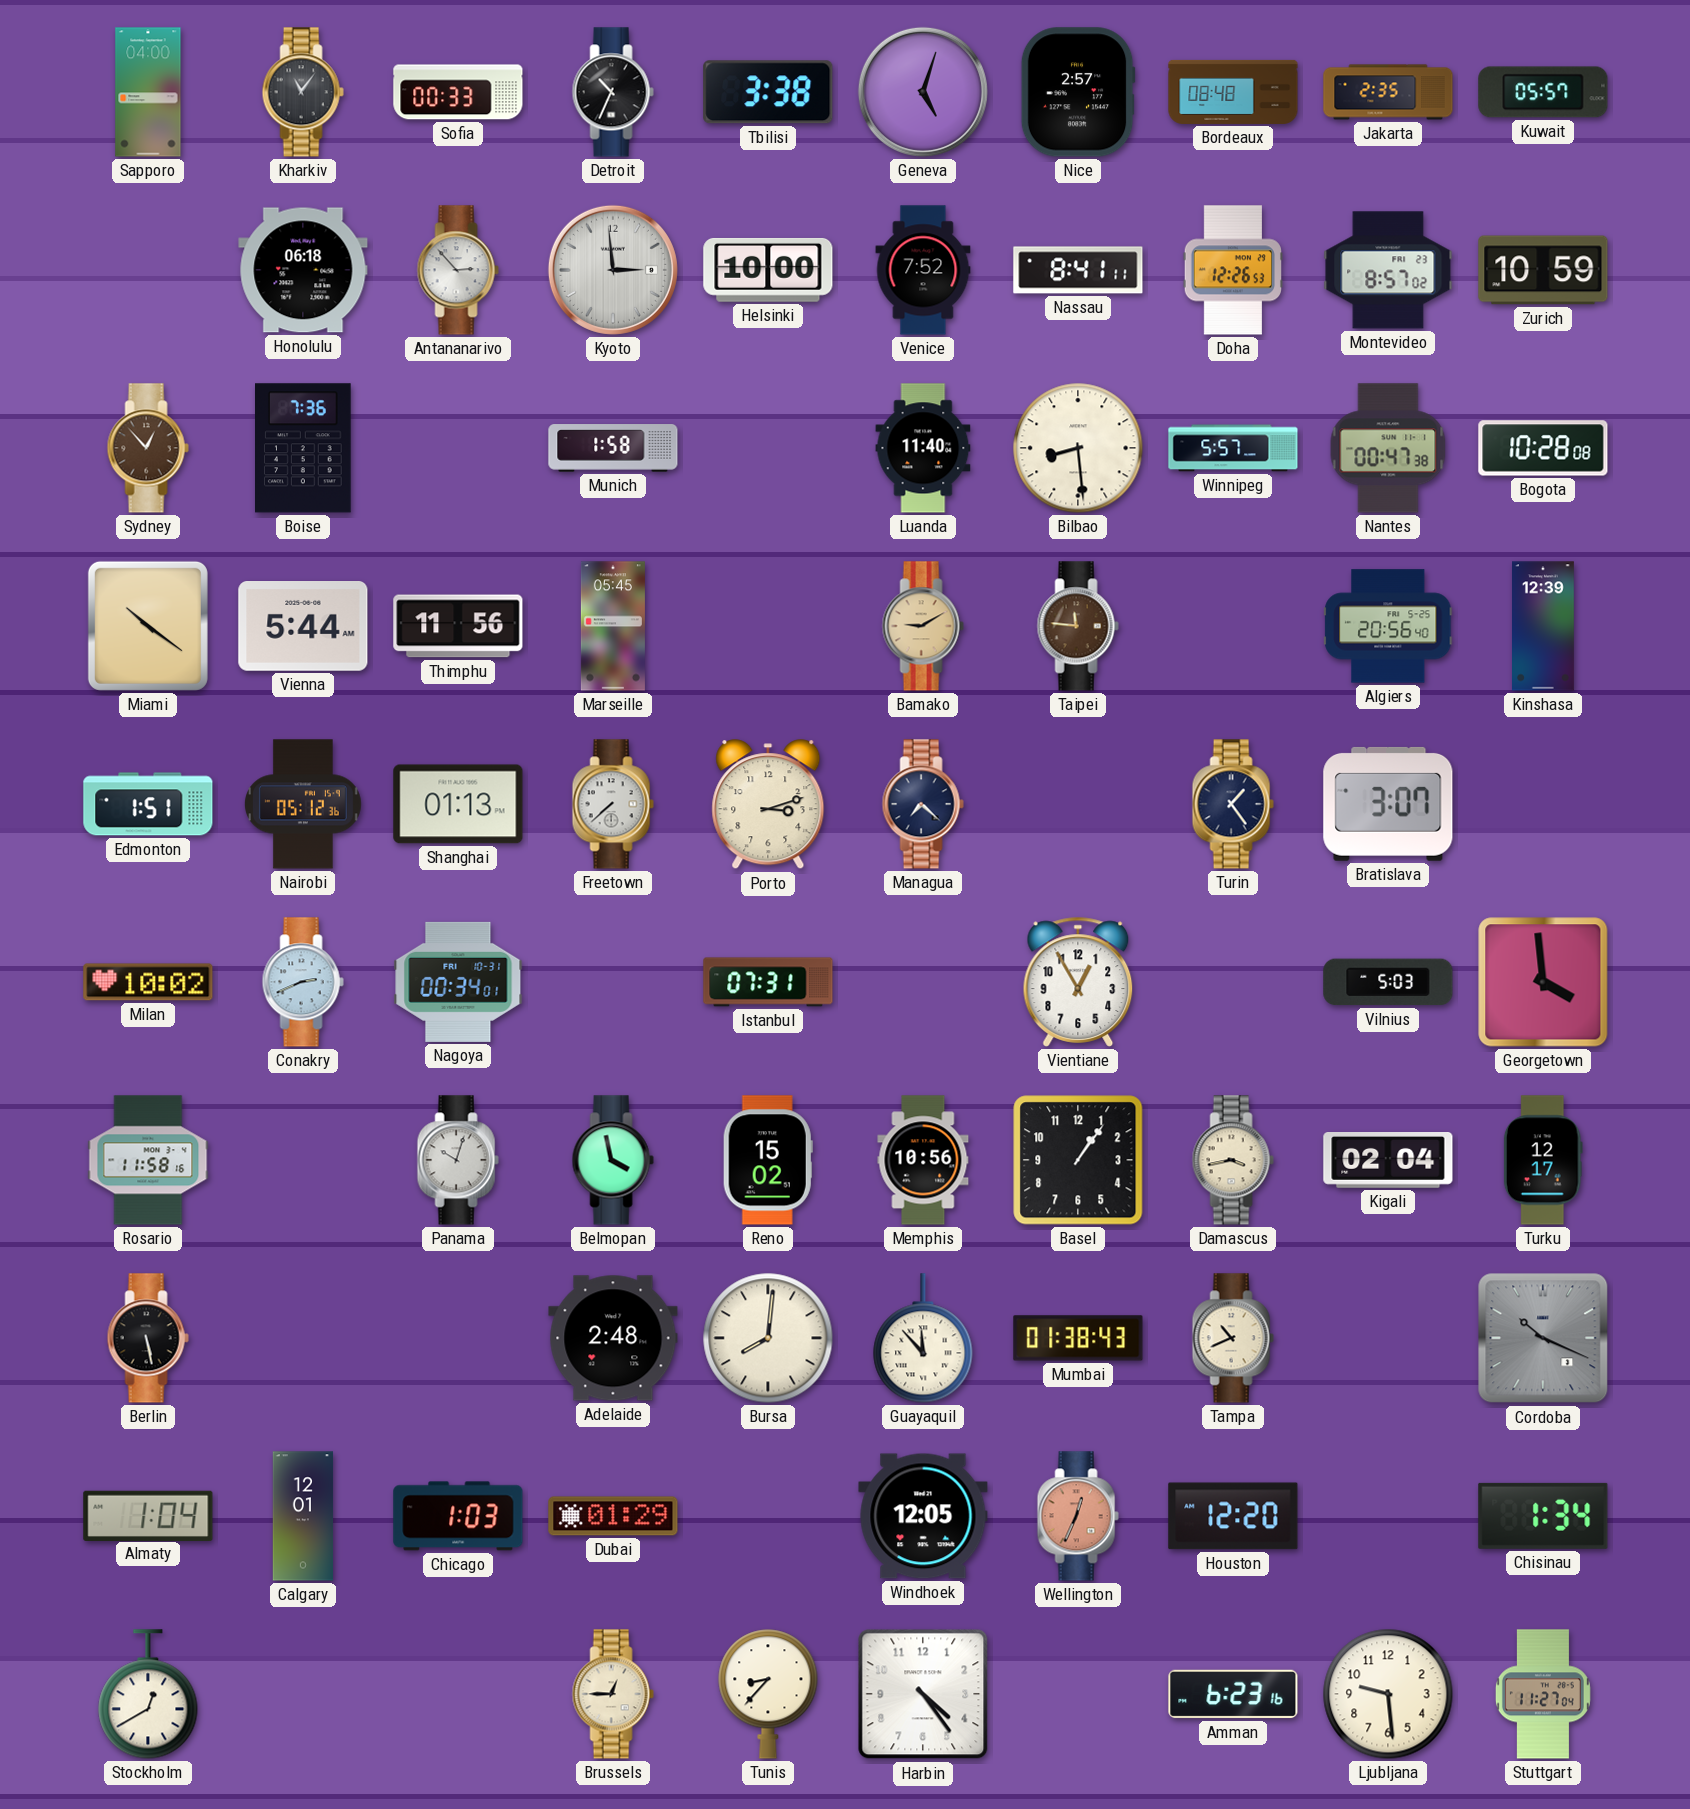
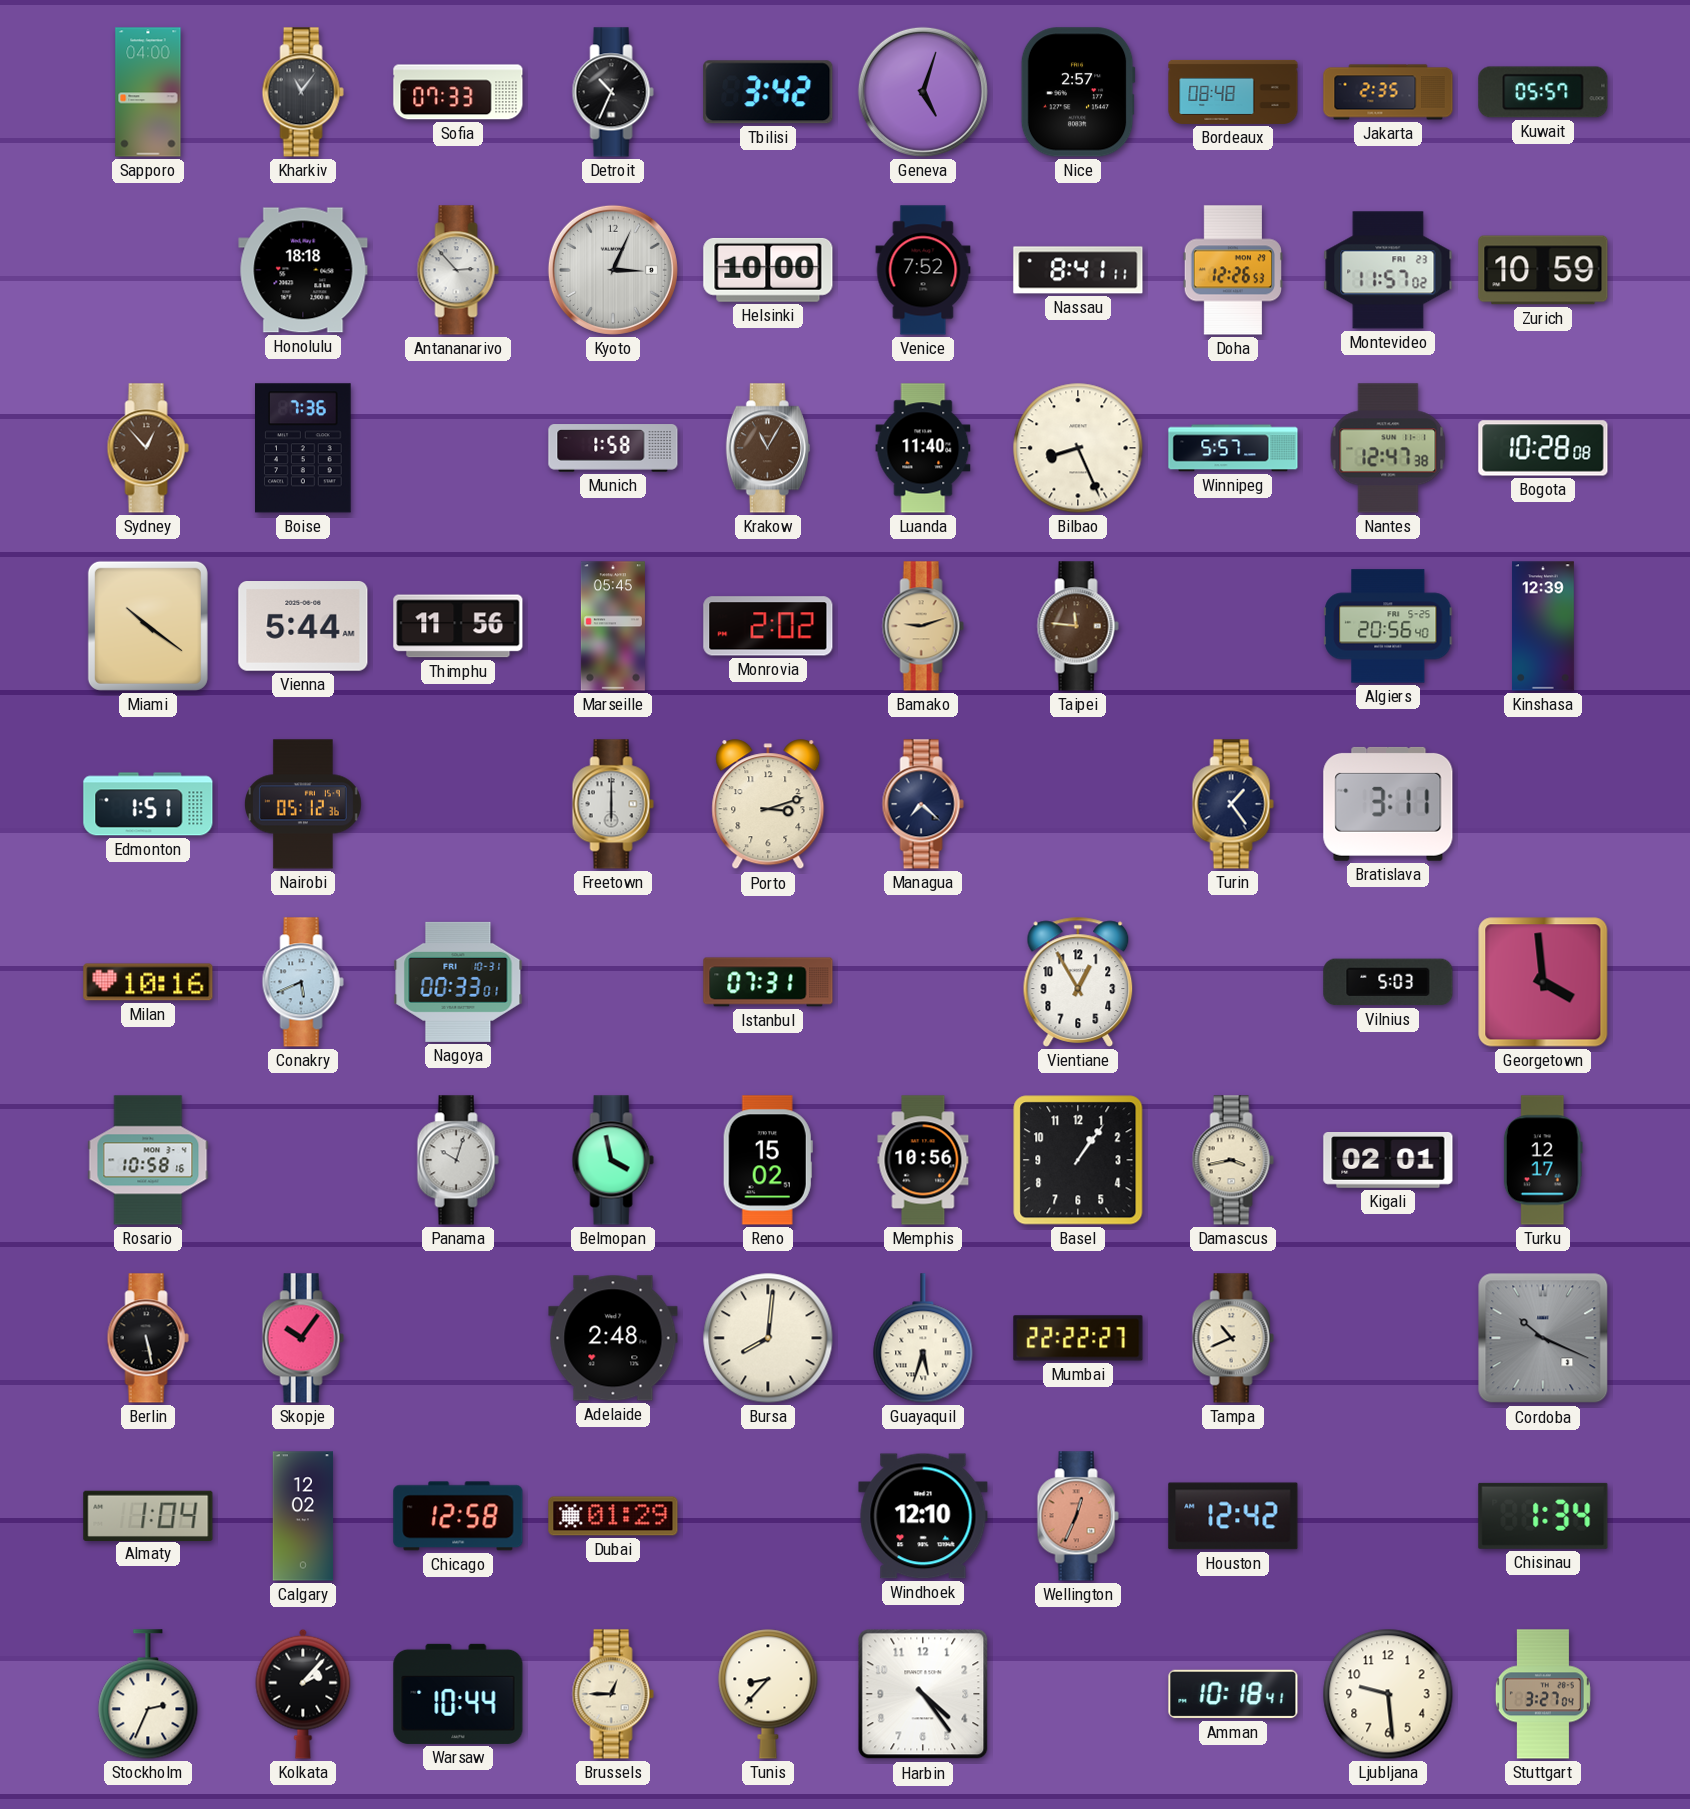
Sofia: 00:33 -> 07:33 (458, 92)
Tbilisi: 3:38 -> 3:42 (768, 92)
Honolulu: 06:18 -> 18:18 (303, 270)
Kyoto: 2:59 -> 3:04 (613, 270)
Montevideo: 8:57 -> 11:57 (1388, 270)
Krakow: none -> 11:05 (768, 448)
Bilbao: 8:29 -> 8:26 (1078, 448)
Nantes: 00:47 -> 12:47 (1388, 448)
Monrovia: none -> 2:02 (768, 626)
Bamako: 9:10 -> 9:12 (923, 626)
Shanghai: 01:13 -> none (458, 804)
Freetown: 7:38 -> 6:00 (613, 804)
Bratislava: 3:07 -> 3:11 (1388, 804)
Milan: 10:02 -> 10:16 (148, 982)
Conakry: 2:41 -> 5:41 (303, 982)
Nagoya: 00:34 -> 00:33 (458, 982)
Rosario: 11:58 -> 10:58 (148, 1160)
Kigali: 02:04 -> 02:01 (1388, 1161)
Skopje: none -> 10:06 (303, 1338)
Guayaquil: 11:53 -> 5:33 (923, 1338)
Mumbai: 01:38 -> 22:22 (1078, 1338)
Calgary: 12:01 -> 12:02 (303, 1516)
Chicago: 1:03 -> 12:58 (458, 1516)
Windhoek: 12:05 -> 12:10 (923, 1516)
Houston: 12:20 -> 12:42 (1233, 1516)
Stockholm: 12:40 -> 2:34 (148, 1694)
Kolkata: none -> 2:07 (303, 1694)
Warsaw: none -> 10:44 (458, 1694)
Amman: 6:23 -> 10:18 (1233, 1694)
Stuttgart: 11:27 -> 3:27 (1543, 1694)
